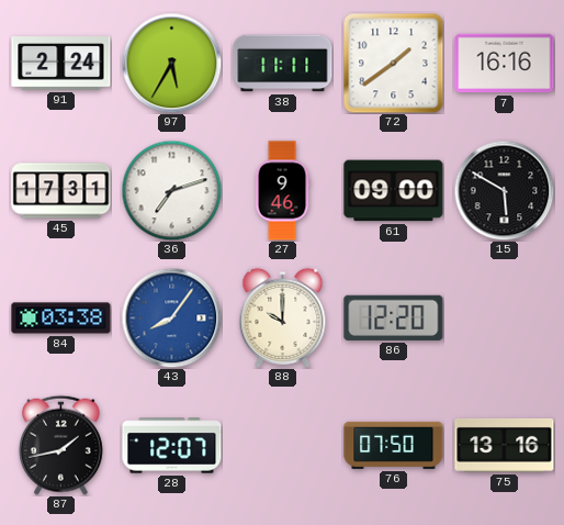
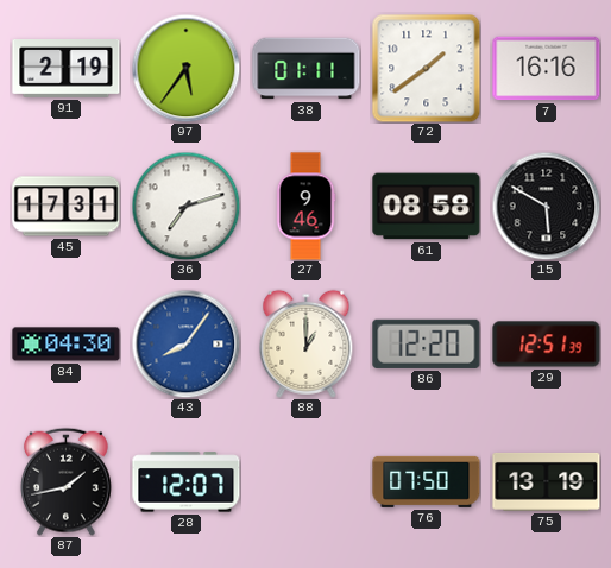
91: 2:24 -> 2:19 (67, 69)
97: 5:35 -> 5:36 (185, 68)
38: 11:11 -> 01:11 (307, 69)
61: 09:00 -> 08:58 (427, 207)
84: 03:38 -> 04:30 (67, 345)
88: 10:00 -> 1:00 (307, 343)
29: none -> 12:51 (547, 345)
75: 13:16 -> 13:19 (547, 481)
